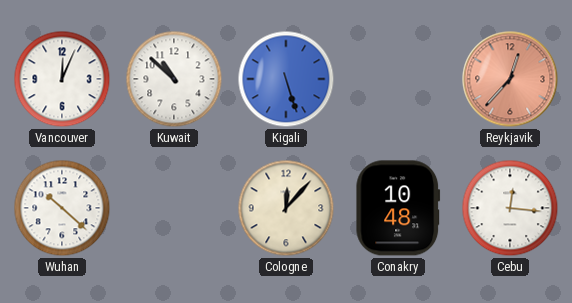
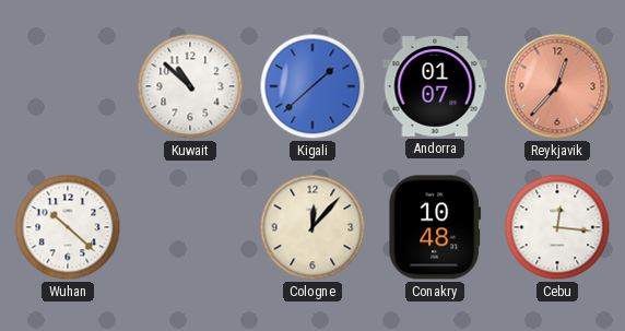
Vancouver: 12:04 -> none (62, 79)
Kigali: 5:27 -> 1:38 (312, 86)
Andorra: none -> 01:07 (435, 86)
